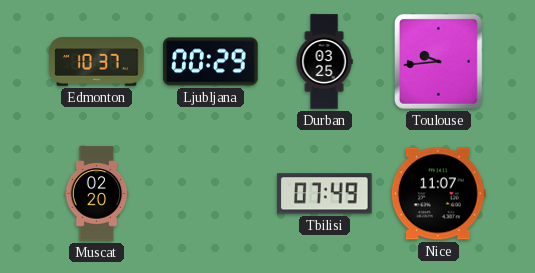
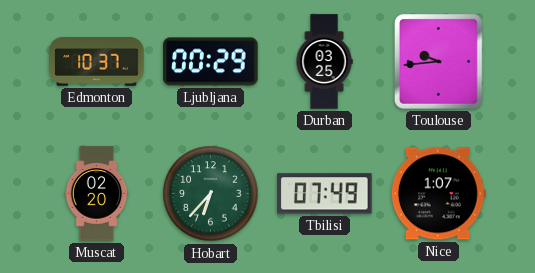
Hobart: none -> 6:37 (211, 194)
Nice: 11:07 -> 1:07 (438, 194)
